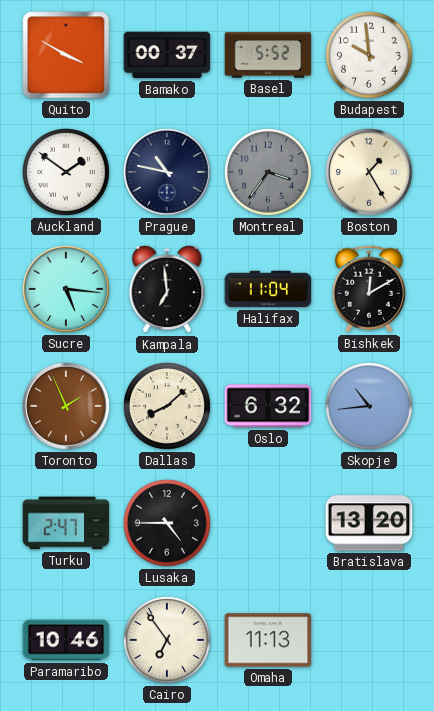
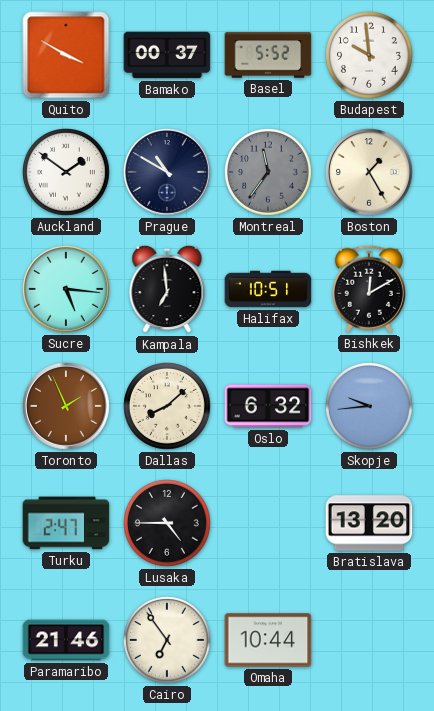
Prague: 10:47 -> 10:50 (168, 173)
Montreal: 3:36 -> 11:36 (269, 173)
Halifax: 11:04 -> 10:51 (268, 289)
Skopje: 10:44 -> 9:44 (370, 407)
Paramaribo: 10:46 -> 21:46 (66, 640)
Omaha: 11:13 -> 10:44 (268, 640)
